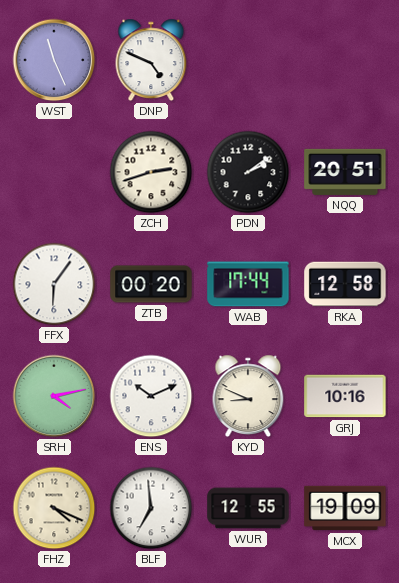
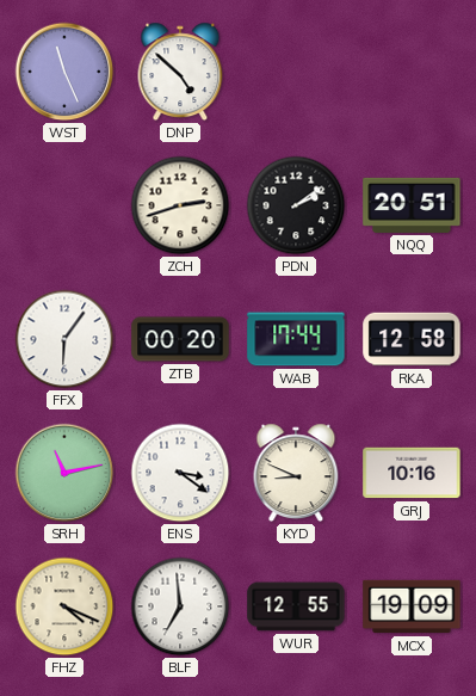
DNP: 4:49 -> 4:52 (180, 72)
SRH: 4:13 -> 11:13 (64, 473)
ENS: 10:11 -> 3:21 (180, 473)
